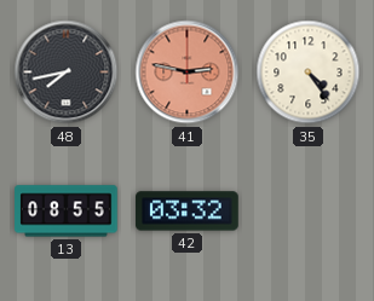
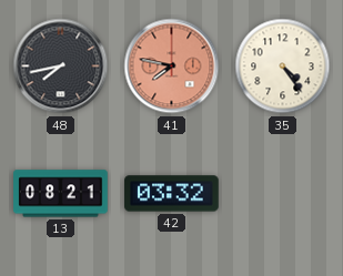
41: 2:47 -> 7:47 (172, 67)
13: 08:55 -> 08:21 (61, 194)
